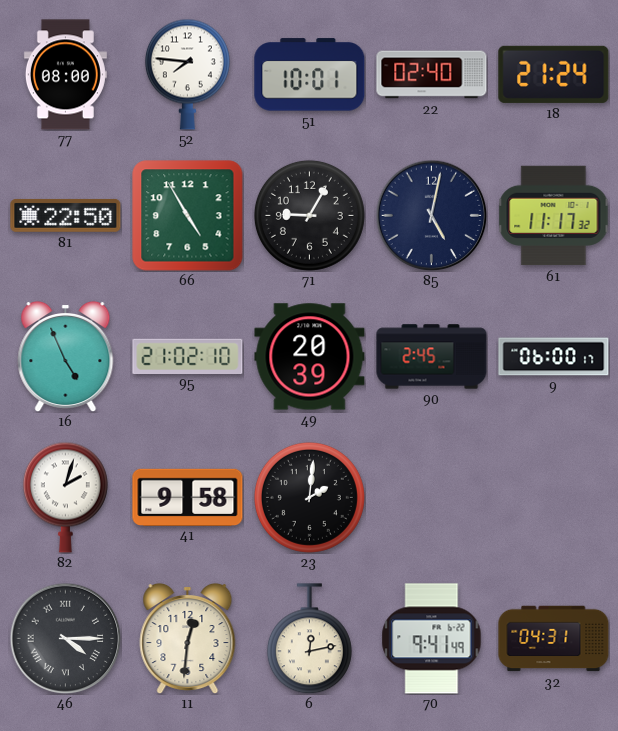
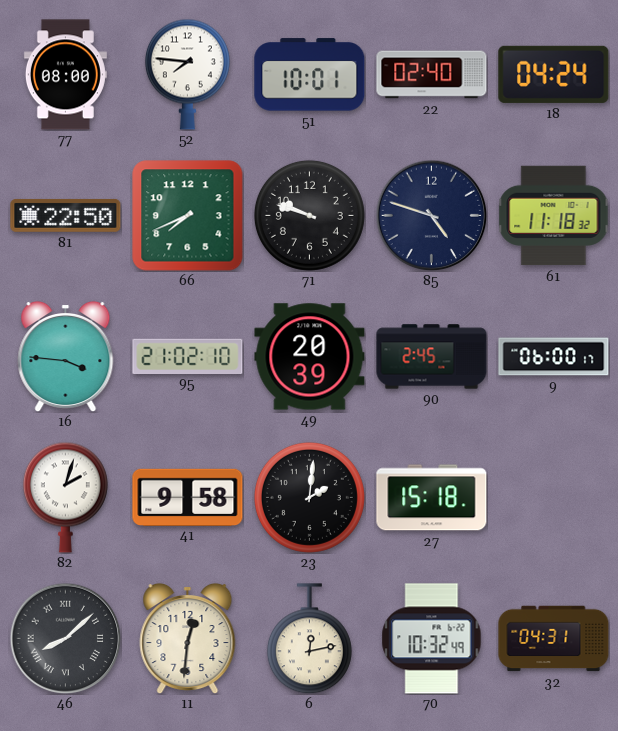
18: 21:24 -> 04:24 (554, 74)
66: 4:55 -> 7:41 (188, 216)
71: 9:05 -> 9:48 (309, 215)
85: 5:02 -> 4:48 (431, 215)
61: 11:17 -> 11:18 (554, 216)
16: 4:56 -> 3:46 (66, 356)
27: none -> 15:18 (432, 498)
46: 4:15 -> 8:08 (65, 638)
70: 9:41 -> 10:32 (432, 639)
